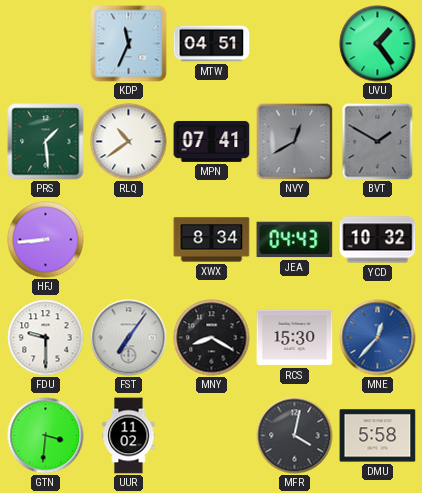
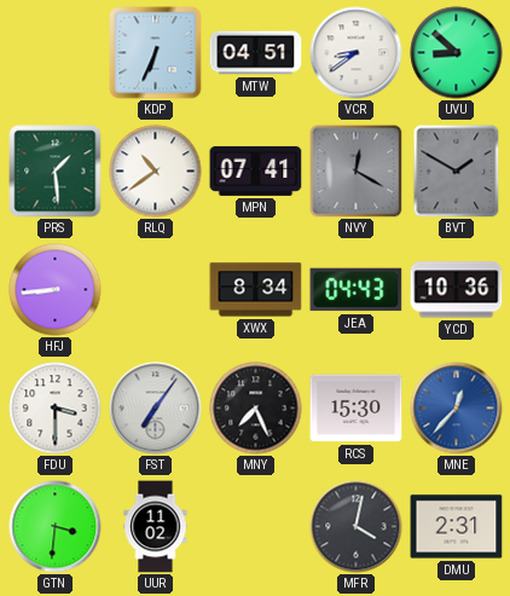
KDP: 11:34 -> 6:34 (156, 53)
VCR: none -> 8:39 (357, 53)
UVU: 1:24 -> 8:52 (457, 53)
NVY: 12:40 -> 12:20 (357, 172)
YCD: 10:32 -> 10:36 (457, 290)
FDU: 9:30 -> 3:30 (56, 409)
MNY: 8:20 -> 7:26 (256, 409)
DMU: 5:58 -> 2:31 (457, 527)
